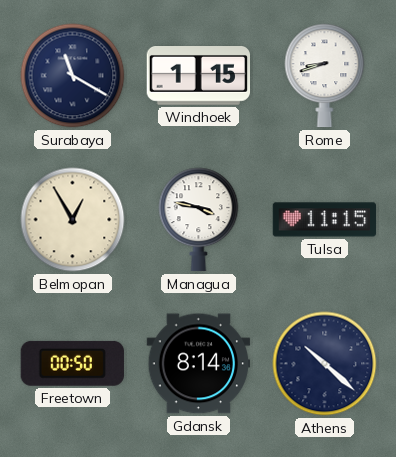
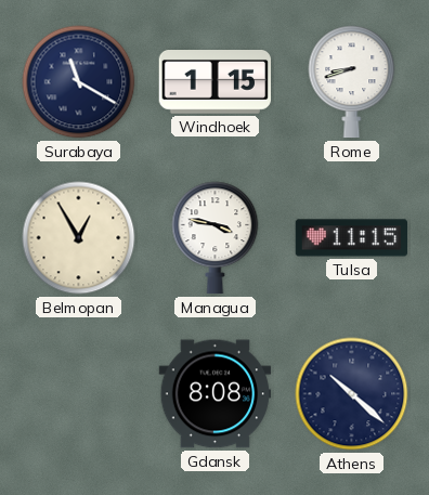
Freetown: 00:50 -> none (72, 363)
Gdansk: 8:14 -> 8:08 (216, 394)
